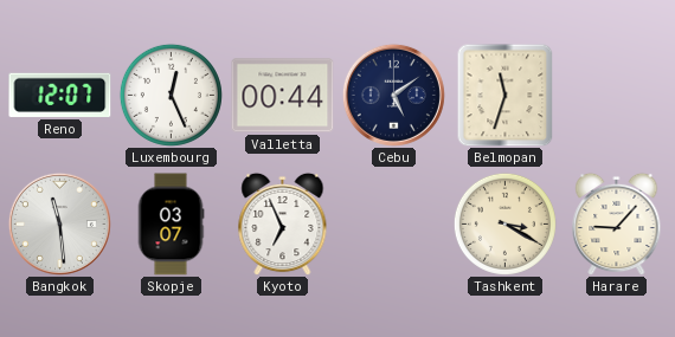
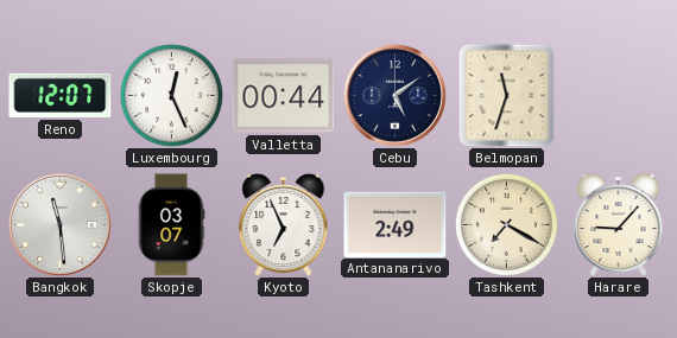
Antananarivo: none -> 2:49 (396, 224)
Tashkent: 3:20 -> 7:20 (506, 224)
